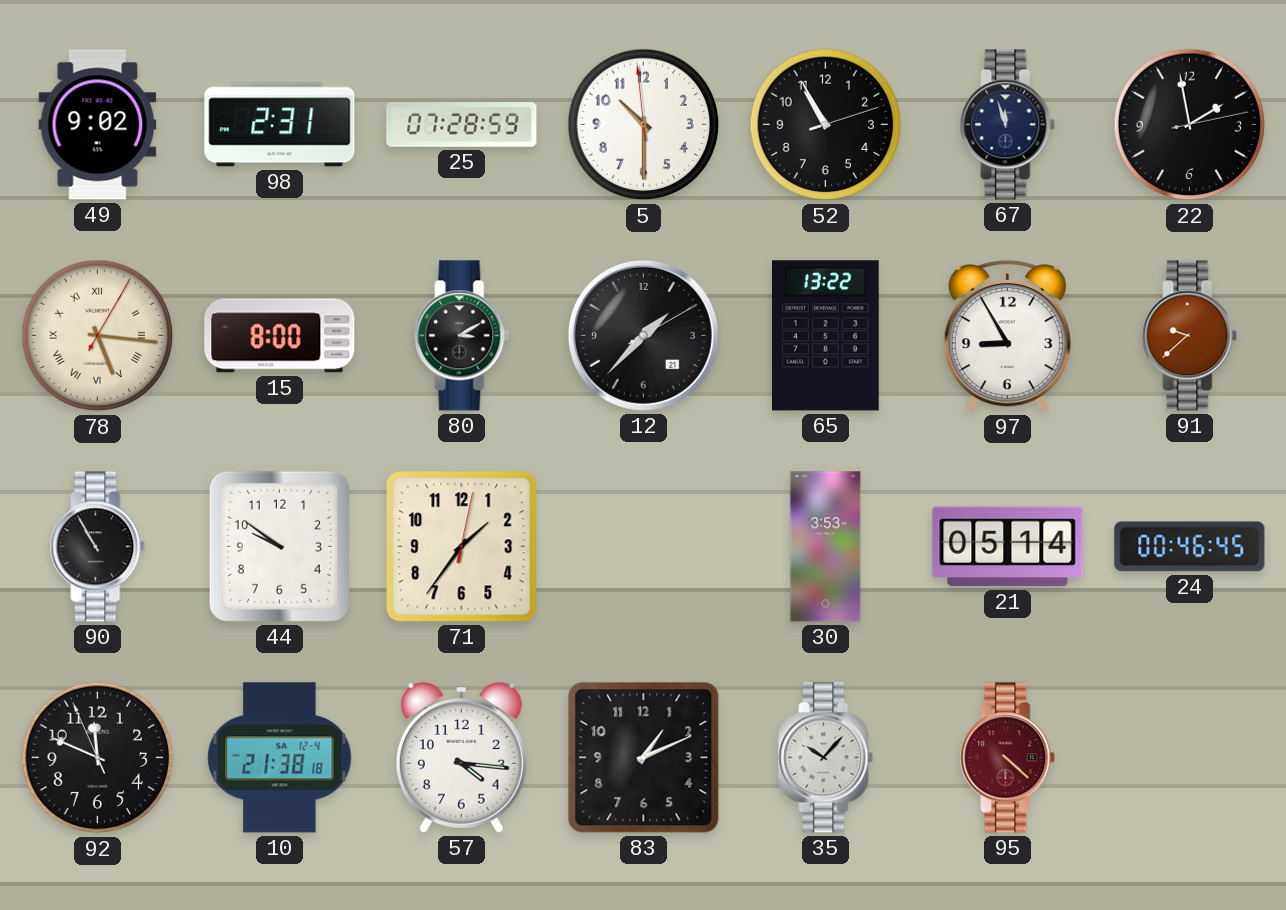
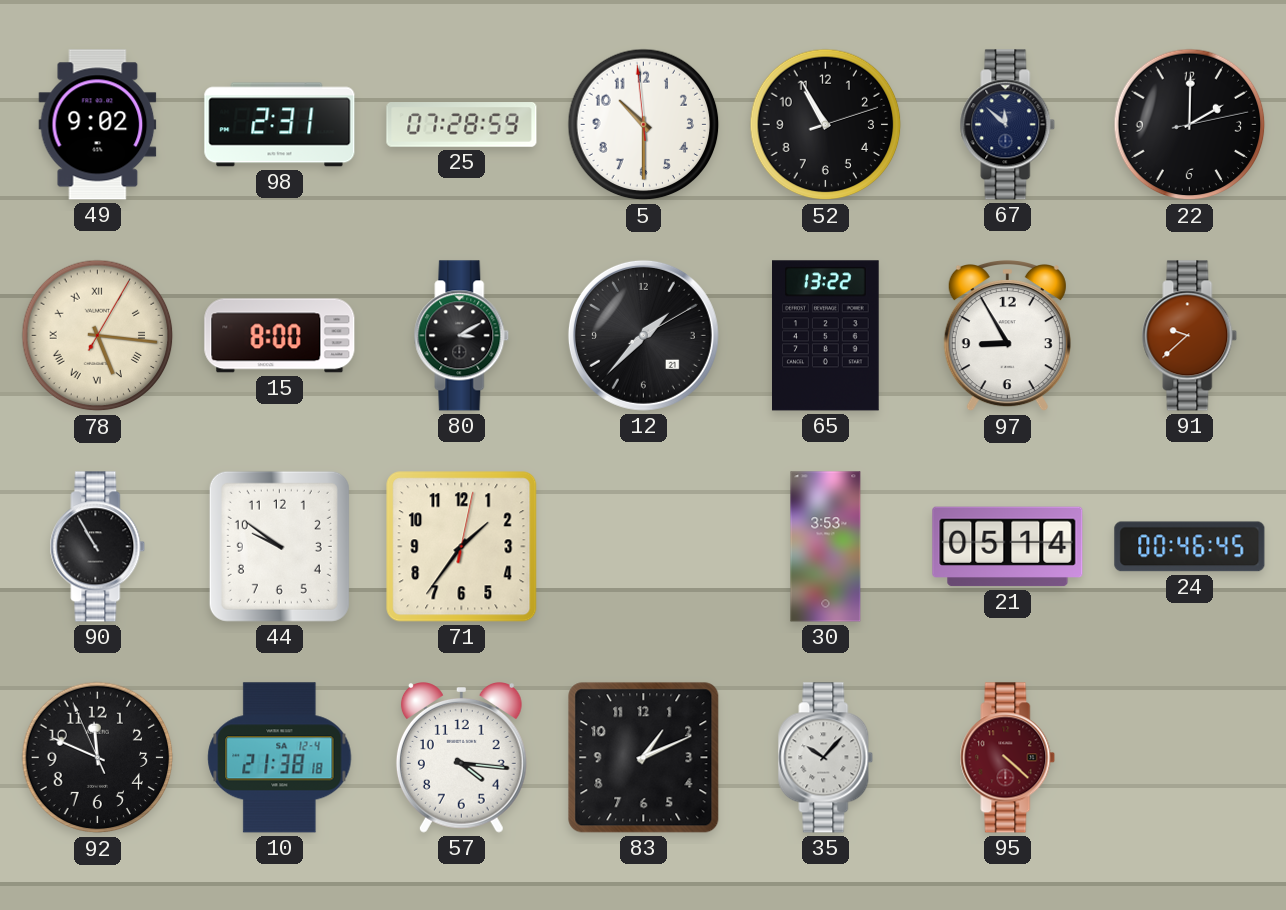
67: 11:57 -> 11:52 (1008, 125)
22: 1:58 -> 2:00 (1190, 125)
